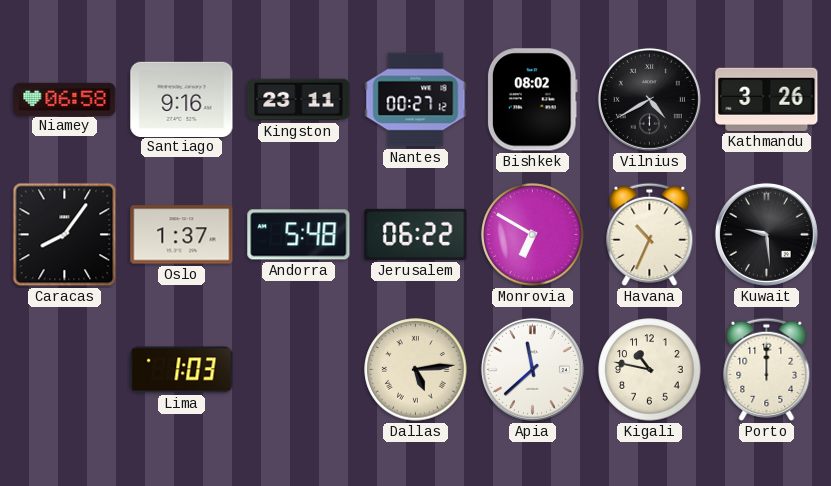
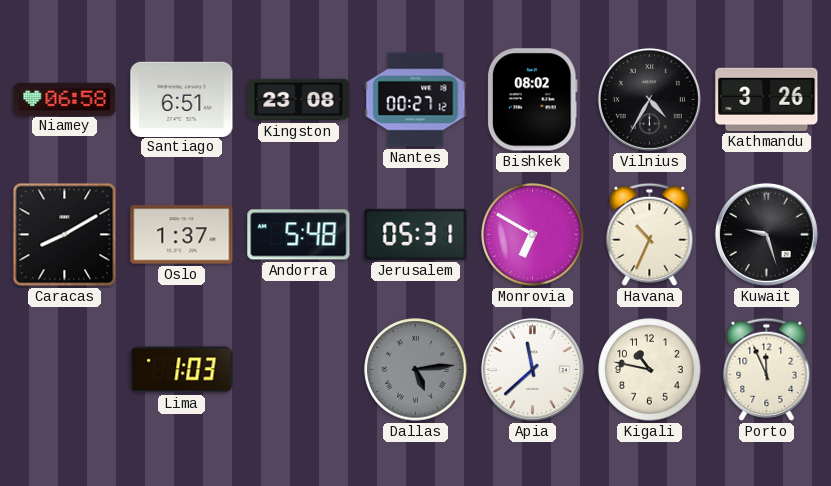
Santiago: 9:16 -> 6:51 (182, 99)
Kingston: 23:11 -> 23:08 (299, 100)
Vilnius: 4:40 -> 4:35 (649, 99)
Caracas: 8:06 -> 8:10 (65, 235)
Jerusalem: 06:22 -> 05:31 (416, 234)
Kuwait: 9:29 -> 9:27 (766, 234)
Dallas dial: cream -> grey (416, 370)
Porto: 12:00 -> 11:56 (767, 369)
